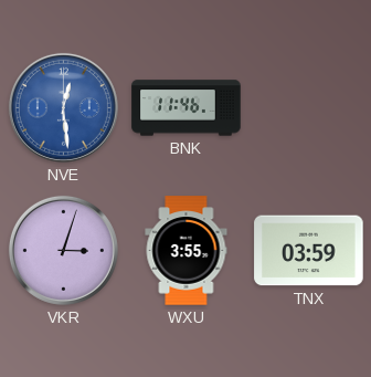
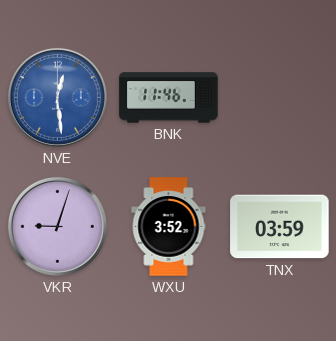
VKR: 3:03 -> 9:03 (57, 226)
WXU: 3:55 -> 3:52 (169, 227)
